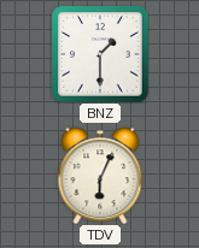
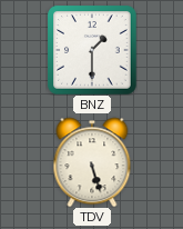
TDV: 6:04 -> 5:27 (92, 162)
